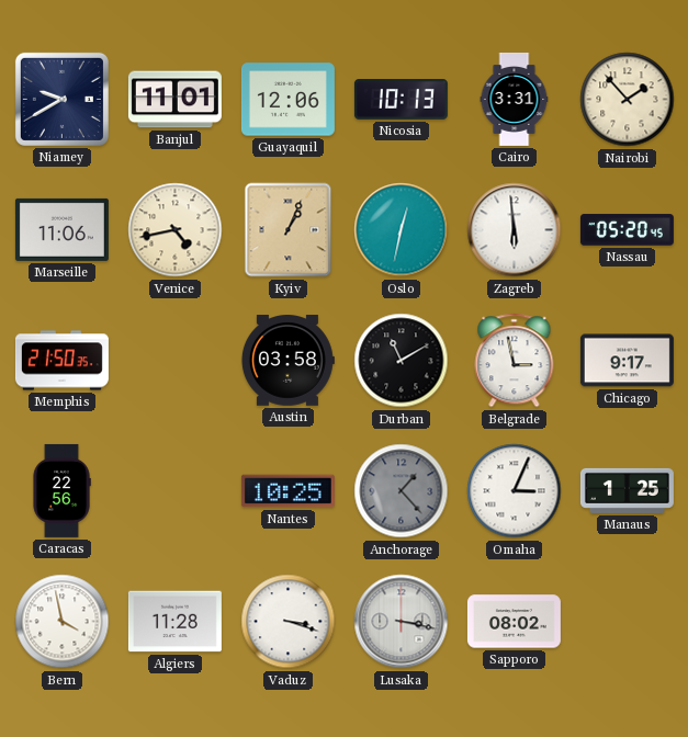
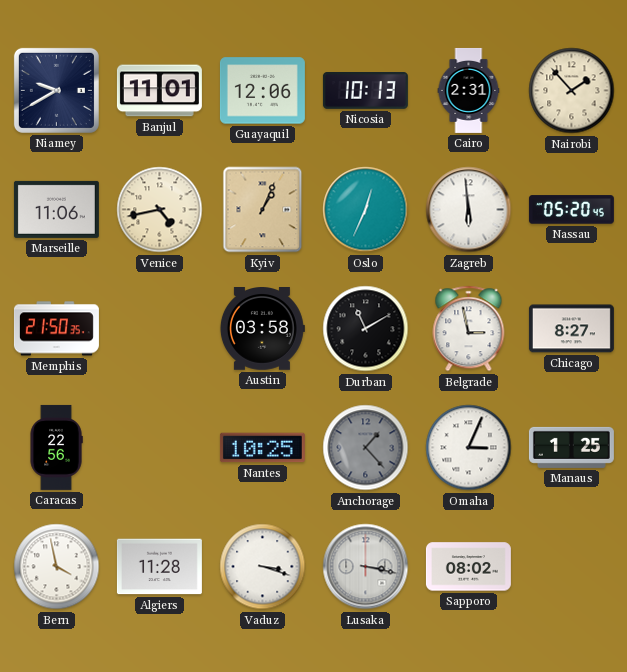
Cairo: 3:31 -> 2:31 (469, 90)
Oslo: 12:32 -> 12:34 (366, 210)
Chicago: 9:17 -> 8:27 (571, 329)
